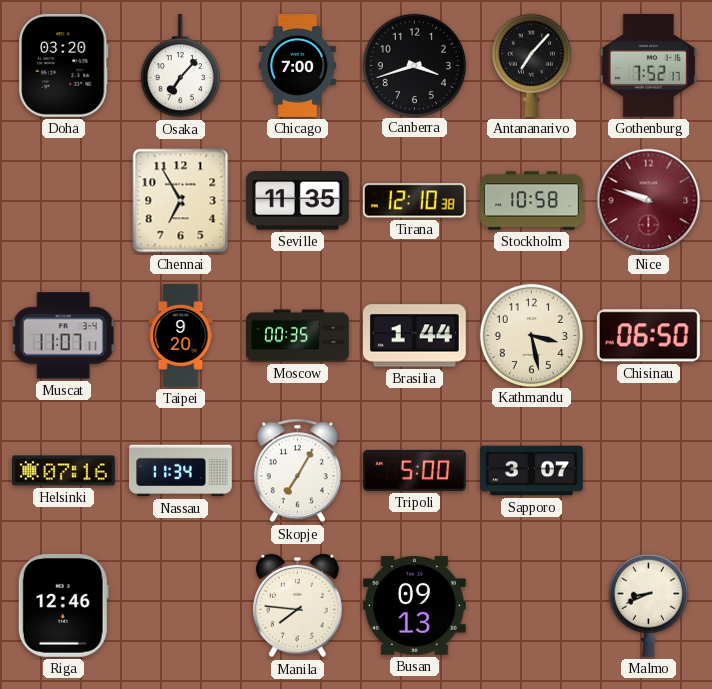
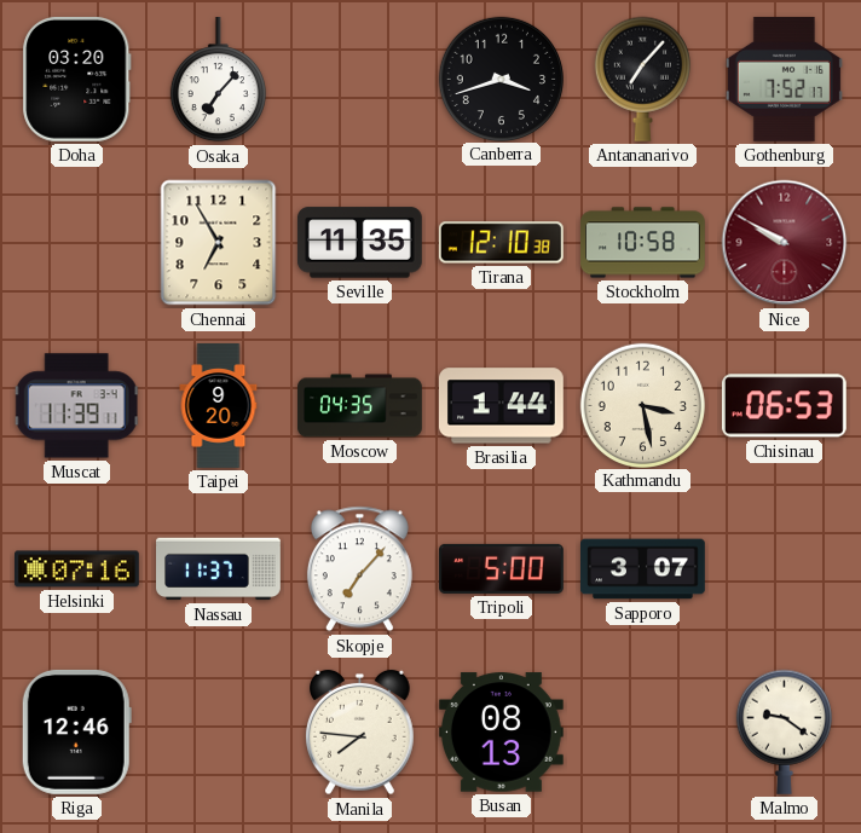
Chicago: 7:00 -> none (297, 66)
Nice: 9:48 -> 9:50 (785, 243)
Muscat: 11:07 -> 11:39 (77, 406)
Moscow: 00:35 -> 04:35 (360, 406)
Chisinau: 06:50 -> 06:53 (784, 406)
Nassau: 11:34 -> 11:37 (219, 569)
Skopje: 7:05 -> 7:07 (359, 569)
Busan: 09:13 -> 08:13 (501, 733)
Malmo: 8:41 -> 9:21 (784, 731)
